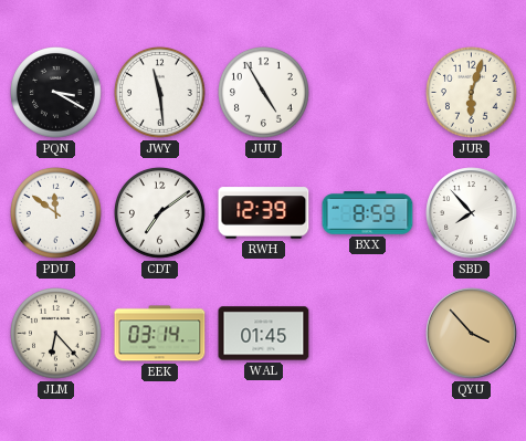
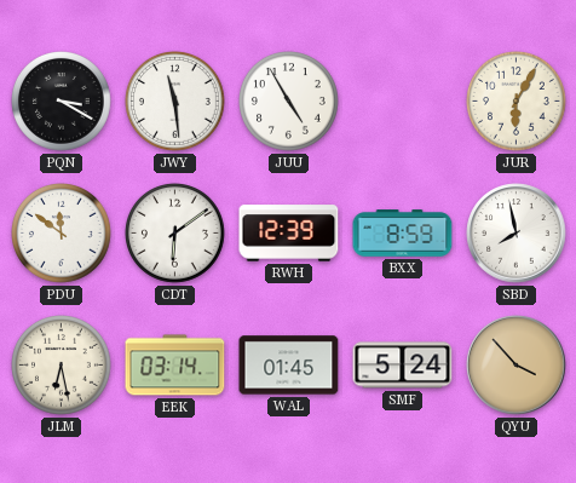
JUR: 6:03 -> 6:05 (517, 102)
CDT: 7:09 -> 6:09 (175, 234)
SBD: 7:53 -> 7:58 (517, 234)
JLM: 6:23 -> 6:28 (62, 366)
SMF: none -> 5:24 (403, 366)
